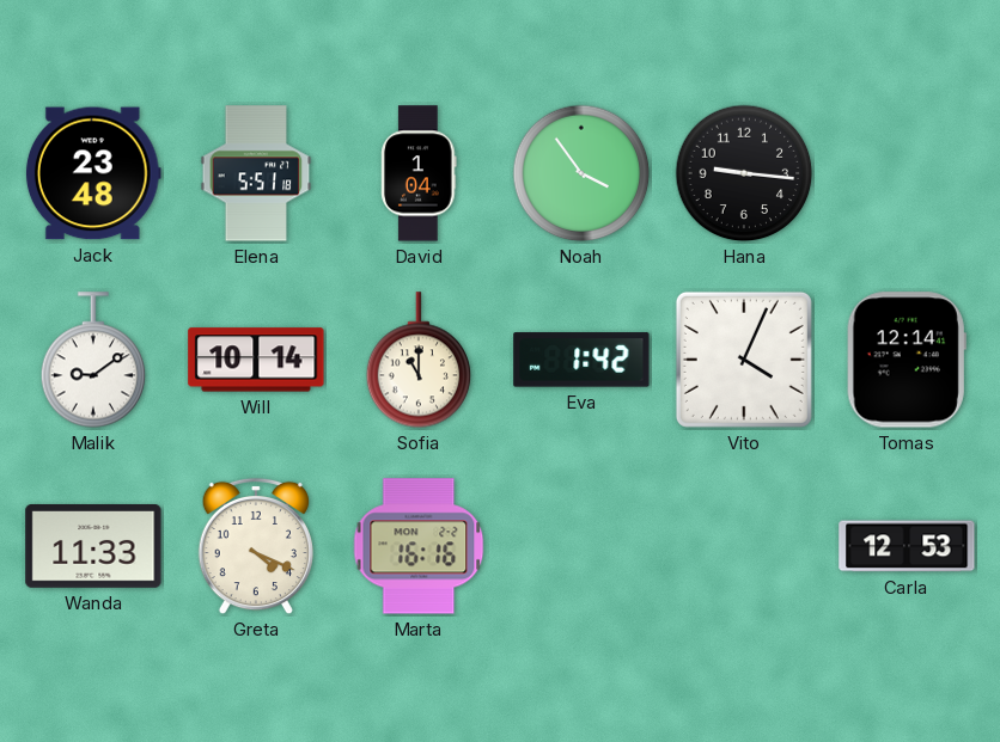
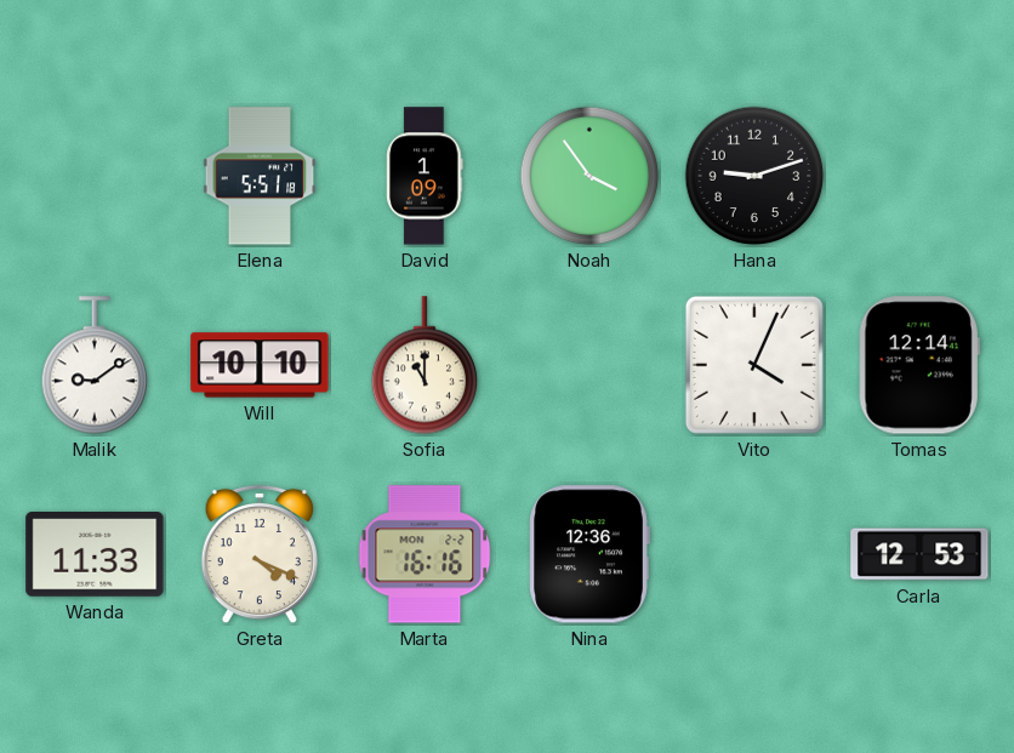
Jack: 23:48 -> none (93, 173)
David: 1:04 -> 1:09 (425, 176)
Hana: 9:16 -> 9:12 (754, 176)
Will: 10:14 -> 10:10 (260, 365)
Eva: 1:42 -> none (581, 360)
Nina: none -> 12:36 (589, 554)
